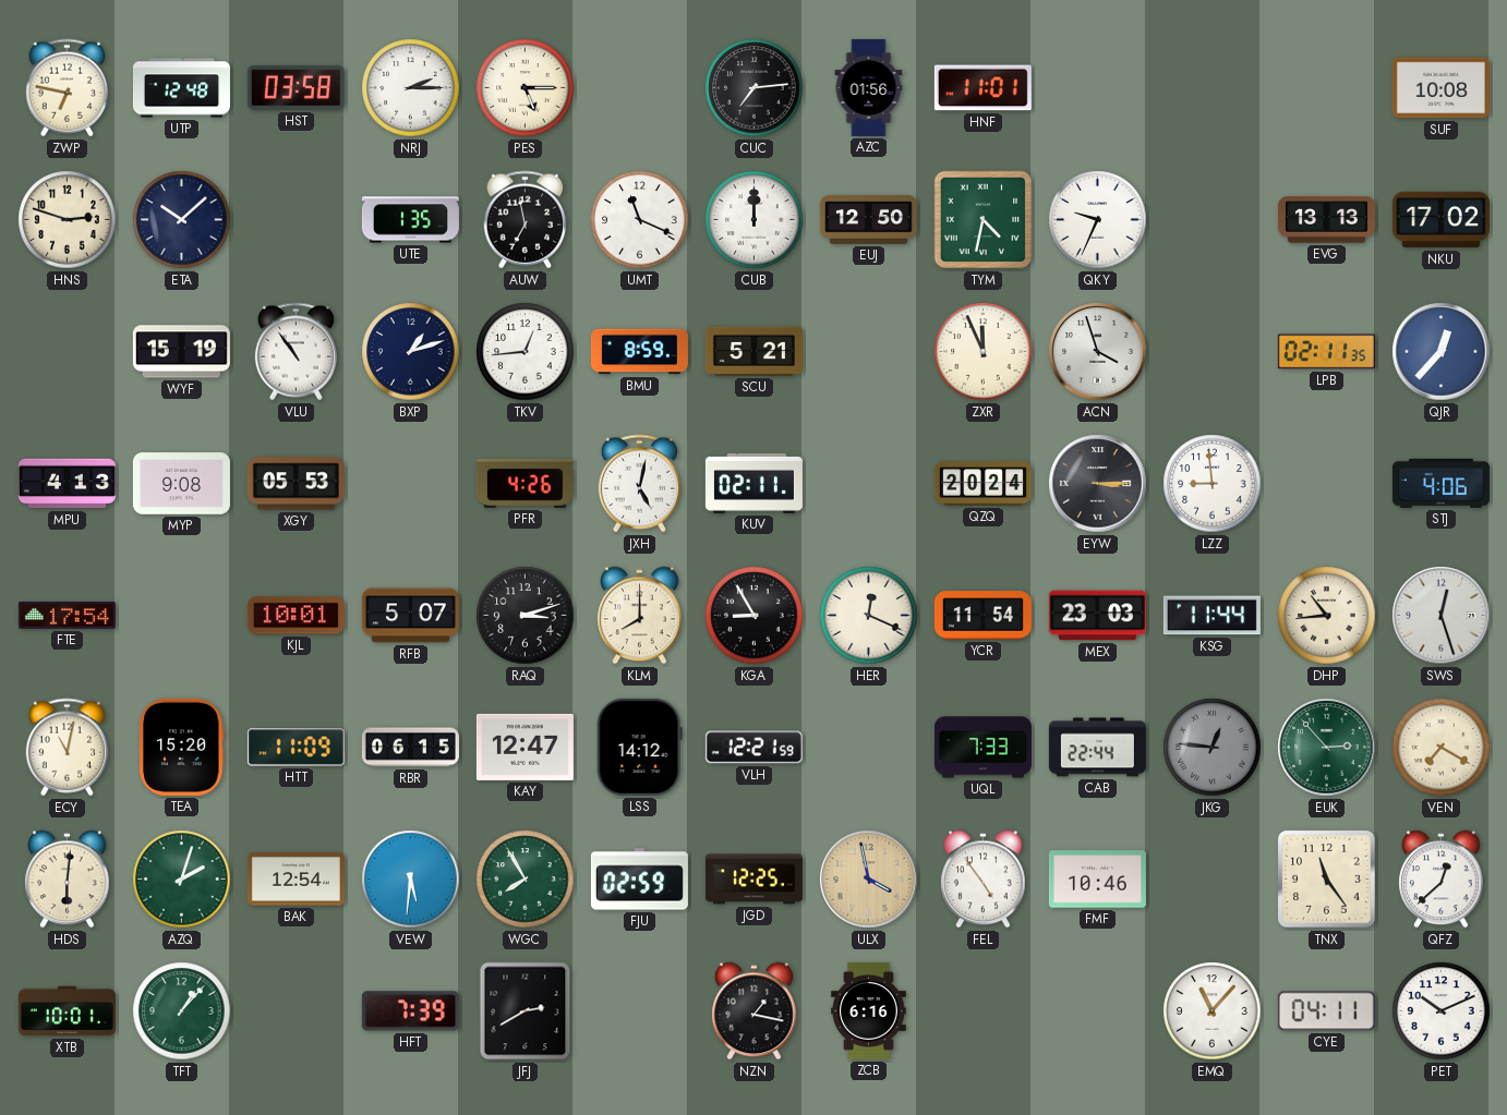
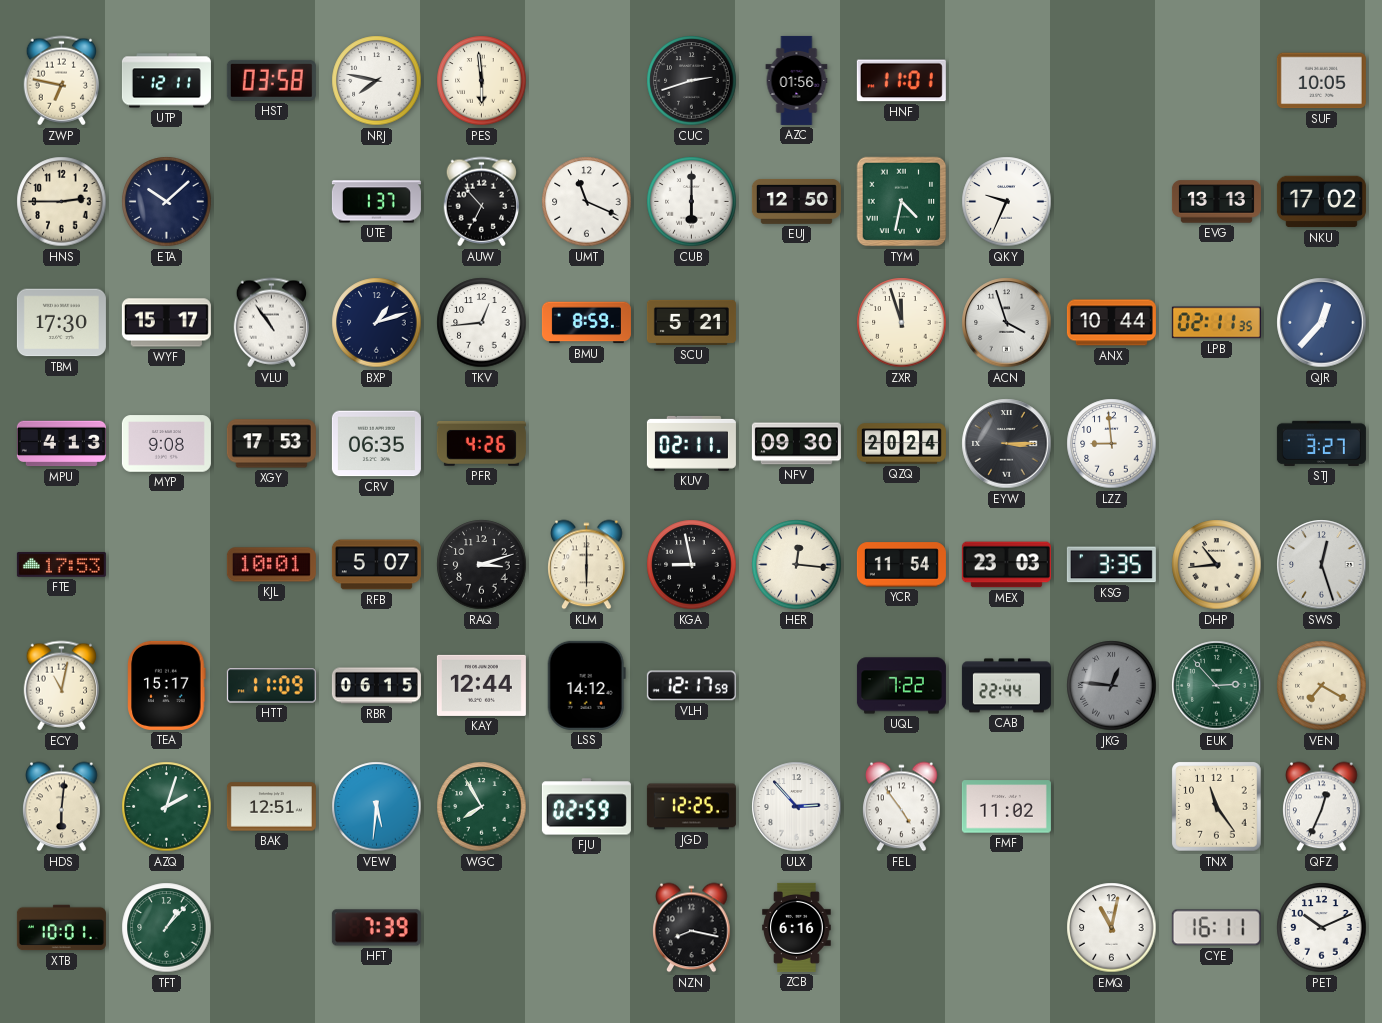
UTP: 12:48 -> 12:11 (166, 81)
NRJ: 2:15 -> 7:47 (377, 81)
PES: 5:15 -> 5:59 (482, 81)
CUC: 7:14 -> 2:42 (692, 81)
SUF: 10:08 -> 10:05 (1321, 81)
HNS: 2:48 -> 2:45 (62, 202)
UTE: 1:35 -> 1:37 (376, 202)
AUW: 6:58 -> 6:53 (481, 202)
CUB: 12:00 -> 6:00 (692, 202)
TBM: none -> 17:30 (61, 323)
WYF: 15:19 -> 15:17 (166, 323)
ZXR: 11:56 -> 11:57 (902, 323)
ANX: none -> 10:44 (1111, 323)
XGY: 05:53 -> 17:53 (271, 444)
CRV: none -> 06:35 (376, 444)
JXH: 5:02 -> none (639, 484)
NFV: none -> 09:30 (796, 444)
STJ: 4:06 -> 3:27 (1321, 443)
FTE: 17:54 -> 17:53 (61, 564)
KLM: 8:00 -> 6:00 (587, 565)
KGA: 8:55 -> 8:58 (692, 565)
HER: 12:19 -> 12:16 (797, 565)
KSG: 11:44 -> 3:35 (1111, 565)
TEA: 15:20 -> 15:17 (167, 685)
KAY: 12:47 -> 12:44 (481, 685)
VLH: 12:21 -> 12:17 (691, 686)
UQL: 7:33 -> 7:22 (901, 686)
BAK: 12:54 -> 12:51 (271, 807)
ULX: 3:58 -> 2:53 (797, 807)
ULX dial: champagne -> white (797, 807)
FMF: 10:46 -> 11:02 (1006, 807)
QFZ: 12:38 -> 12:34 (1322, 807)
JFJ: 2:40 -> none (526, 1011)
NZN: 1:17 -> 8:17 (692, 928)
EMQ: 11:07 -> 11:02 (1112, 928)
CYE: 04:11 -> 16:11 (1216, 928)
